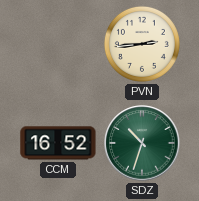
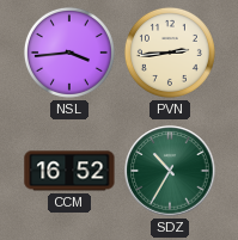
NSL: none -> 3:44 (69, 53)
SDZ: 10:33 -> 10:35 (170, 171)
